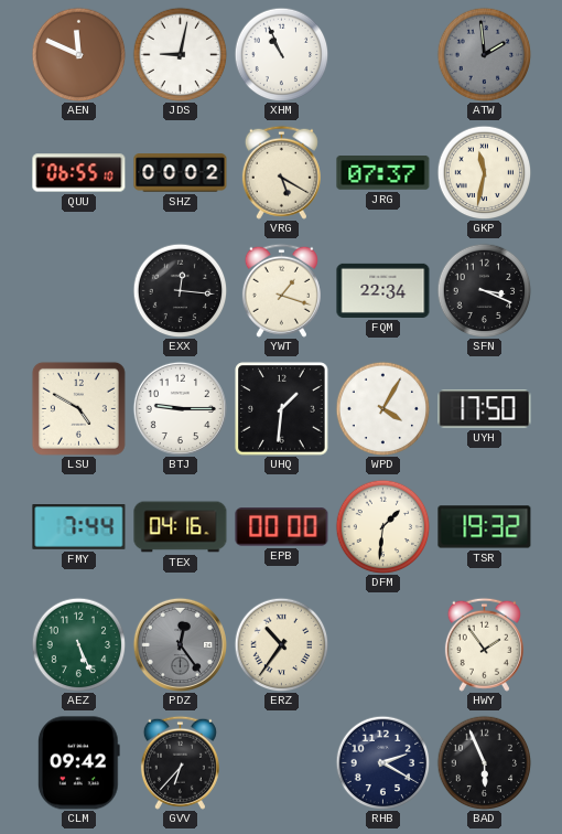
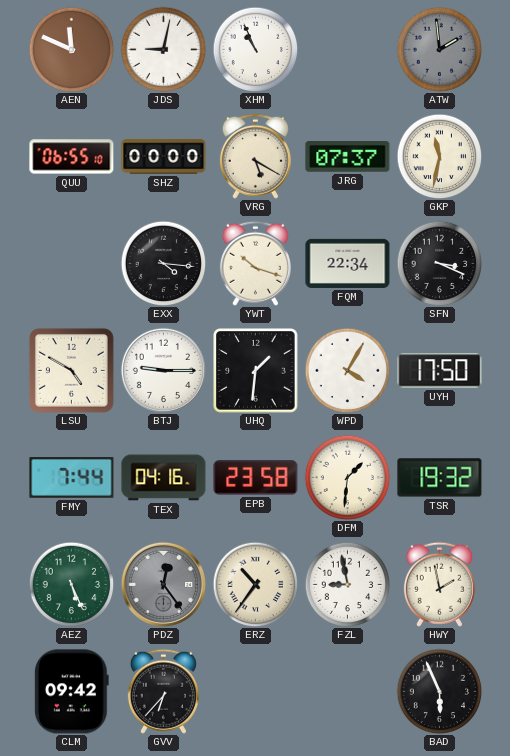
SHZ: 00:02 -> 00:00 (164, 157)
EXX: 12:16 -> 4:16 (163, 263)
YWT: 1:18 -> 10:18 (255, 263)
EPB: 00:00 -> 23:58 (256, 478)
FZL: none -> 8:58 (347, 584)
HWY: 1:54 -> 1:58 (439, 584)
RHB: 2:20 -> none (382, 762)
